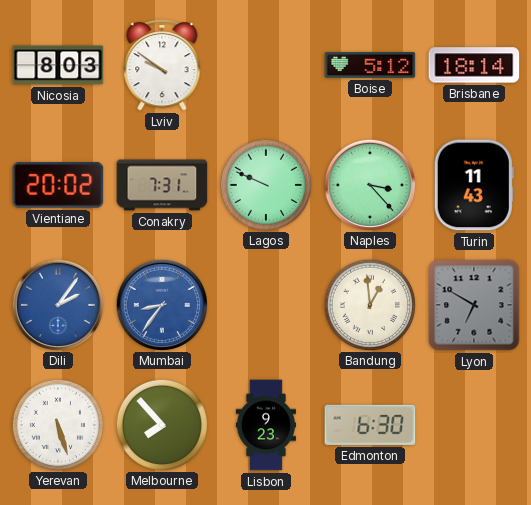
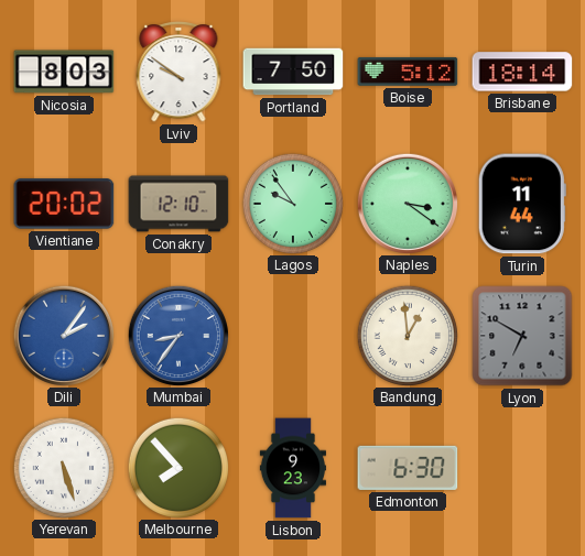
Portland: none -> 7:50 (293, 72)
Conakry: 7:31 -> 12:10 (178, 204)
Lagos: 9:49 -> 9:54 (292, 203)
Naples: 3:23 -> 3:21 (407, 203)
Turin: 11:43 -> 11:44 (522, 204)
